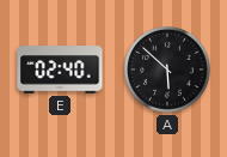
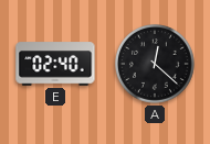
A: 5:52 -> 12:22 (156, 65)
